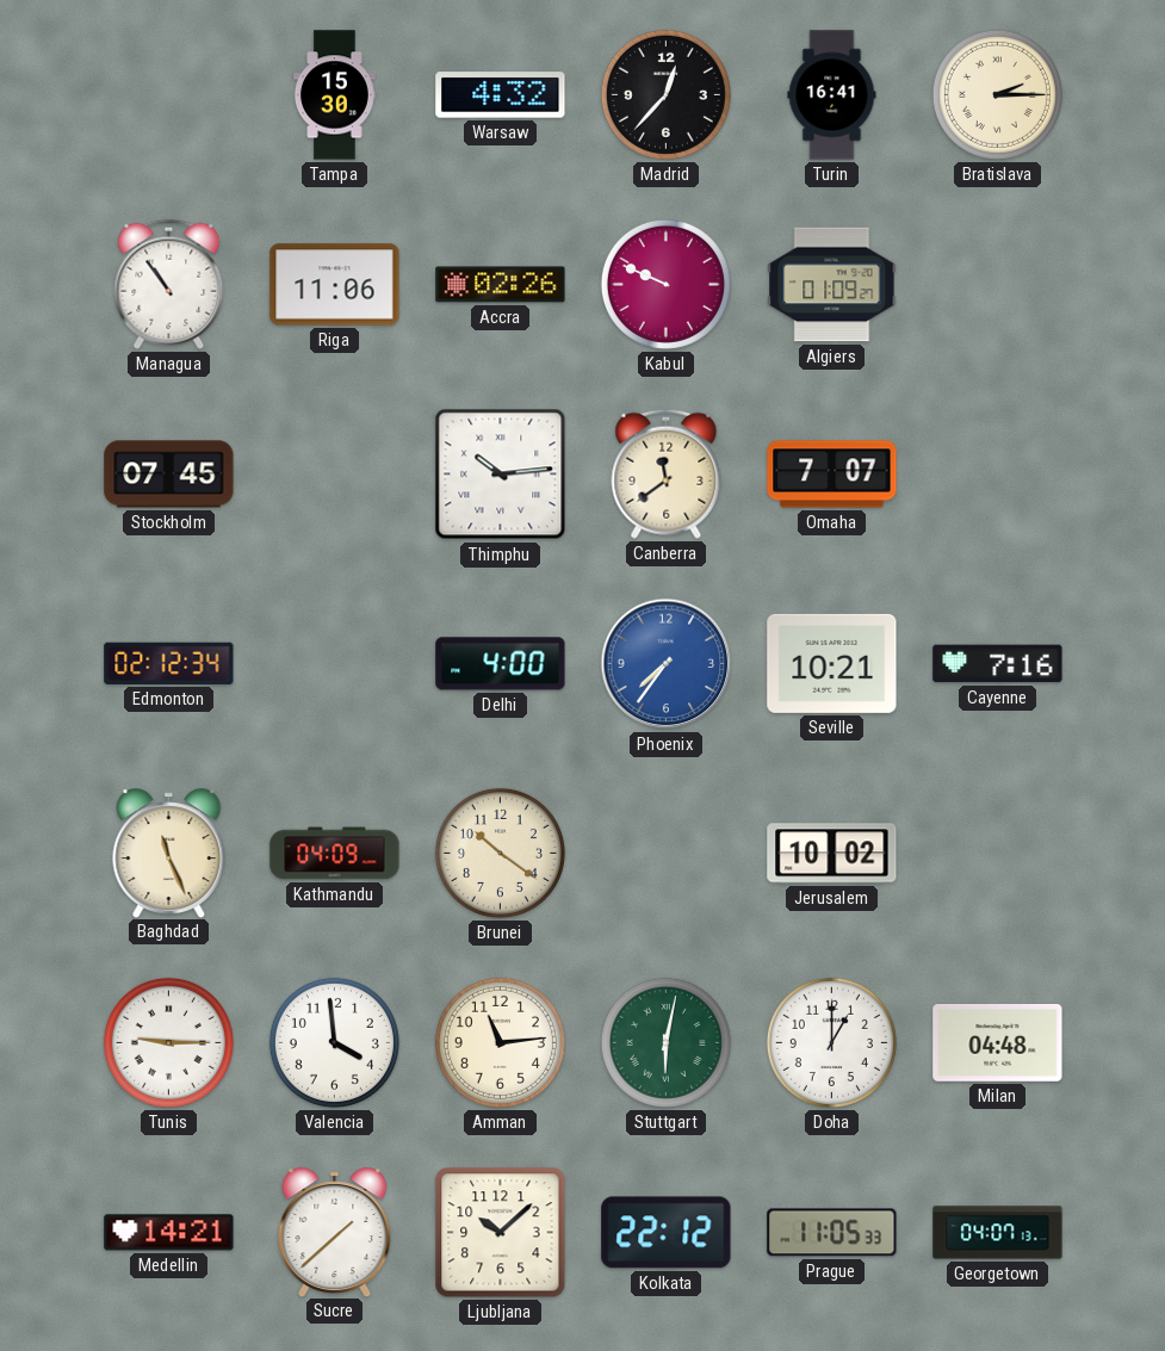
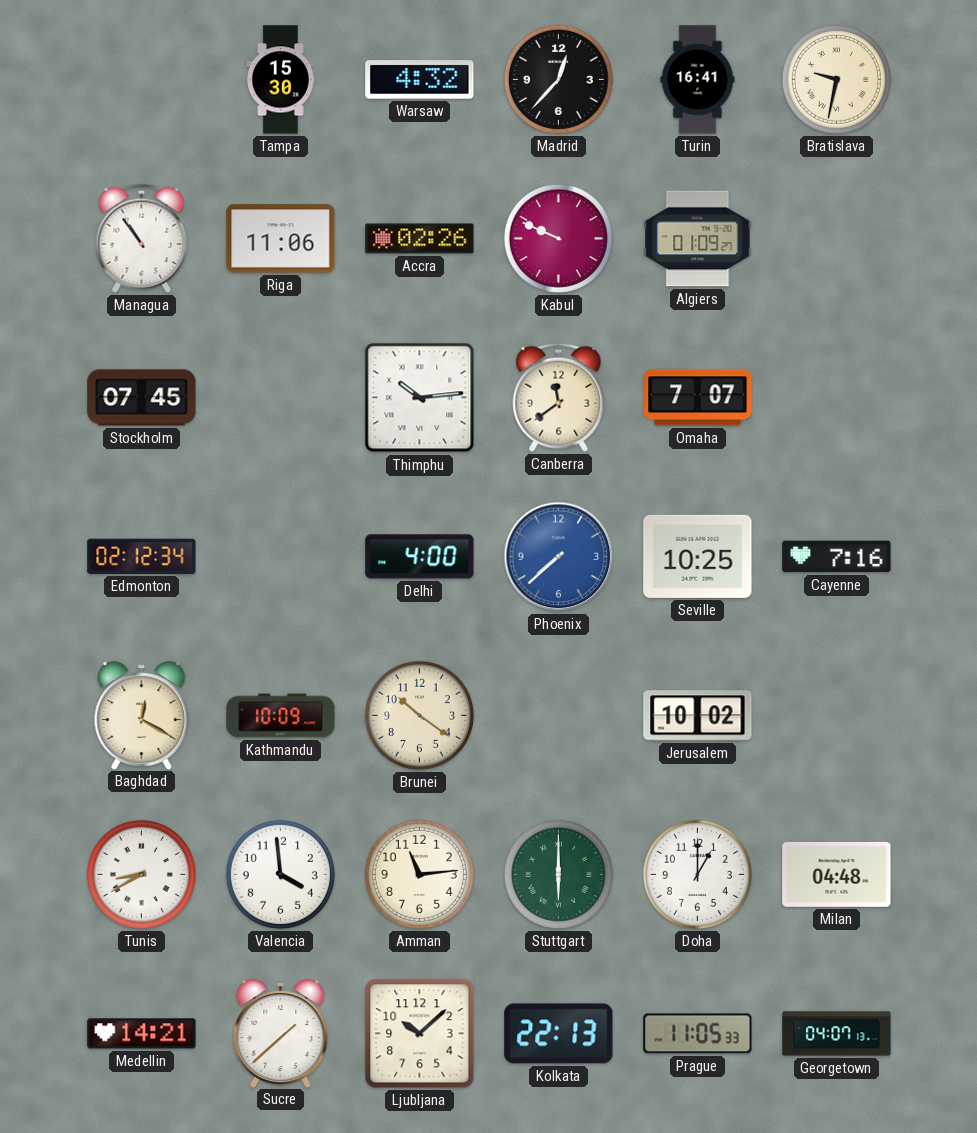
Bratislava: 2:15 -> 9:32 (836, 79)
Phoenix: 7:36 -> 7:38 (559, 557)
Seville: 10:21 -> 10:25 (698, 556)
Baghdad: 11:26 -> 12:20 (142, 715)
Kathmandu: 04:09 -> 10:09 (281, 716)
Tunis: 9:15 -> 8:40 (141, 874)
Stuttgart: 6:02 -> 6:00 (558, 874)
Kolkata: 22:12 -> 22:13 (559, 1034)
